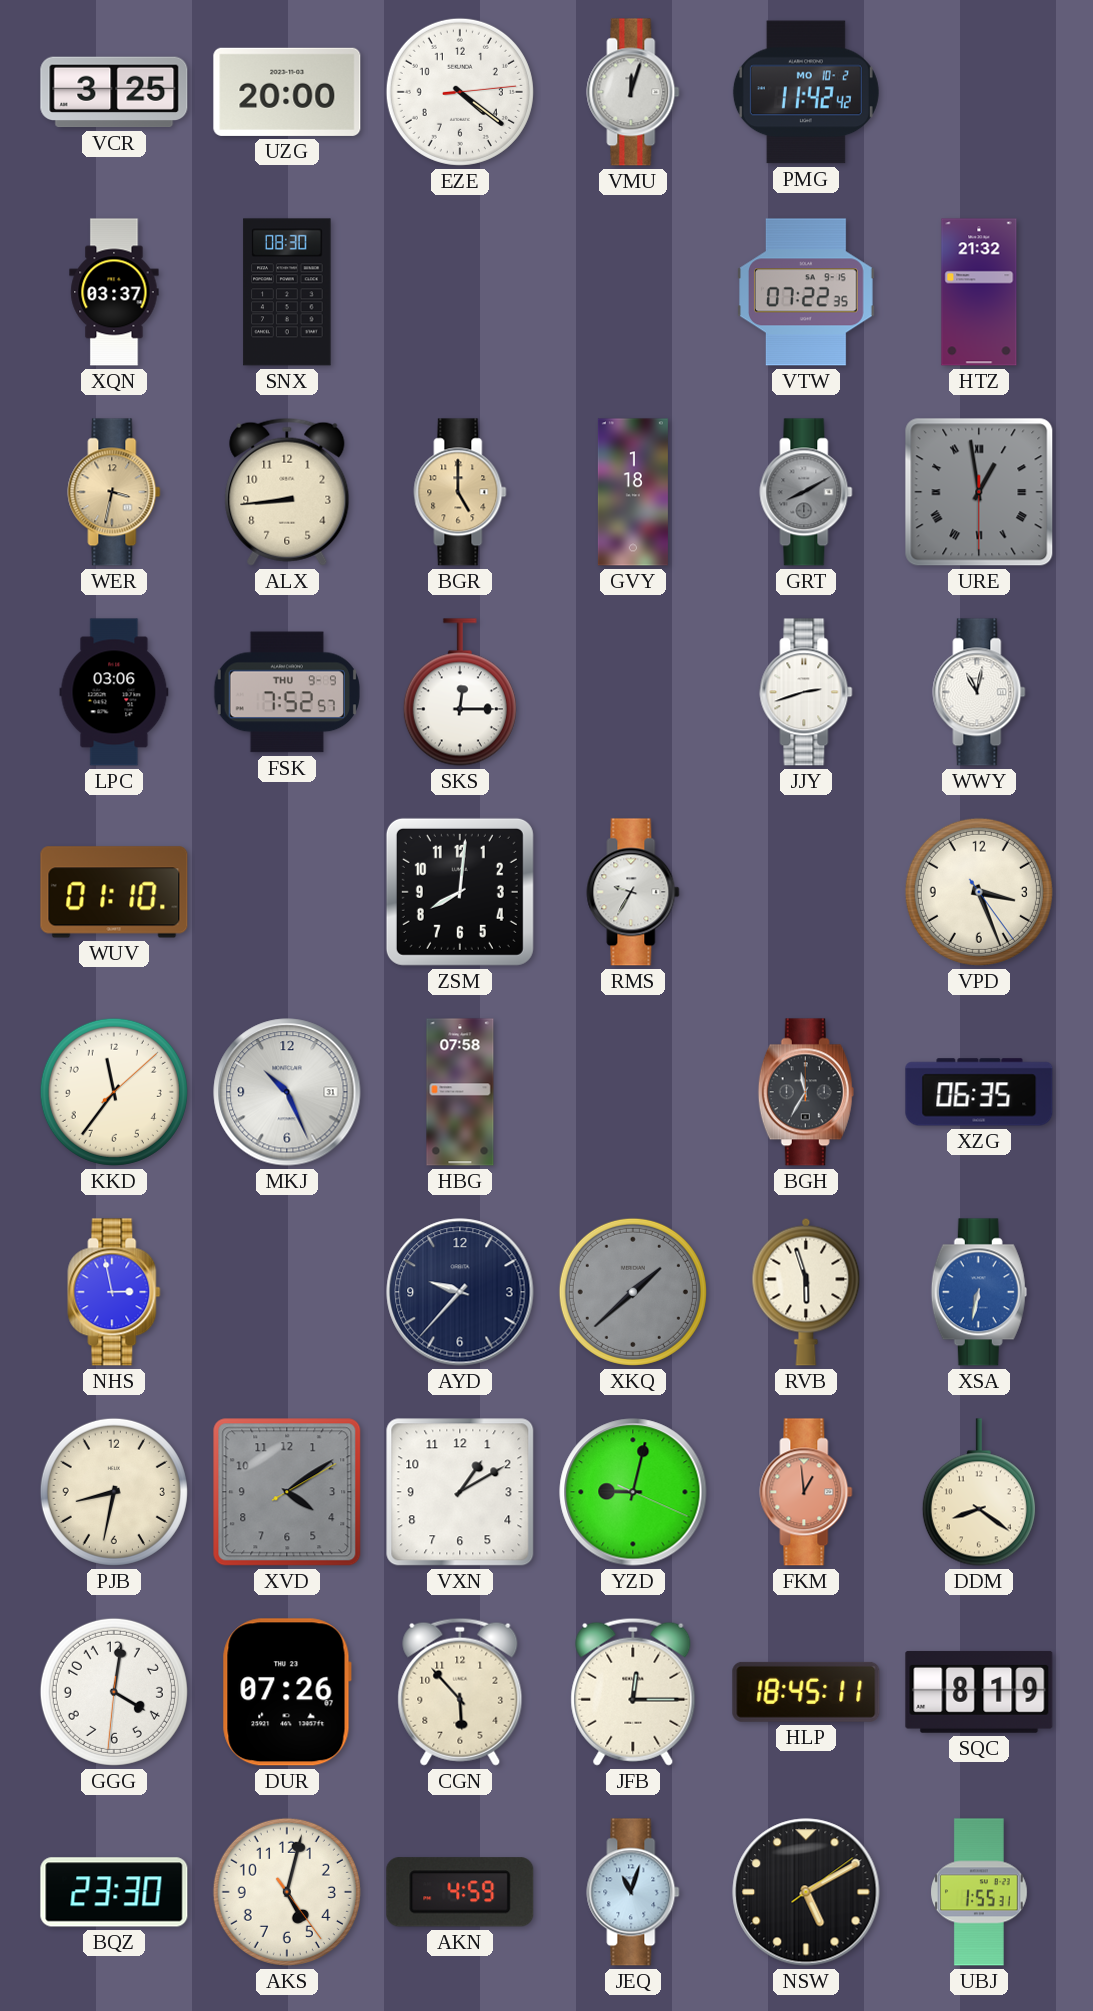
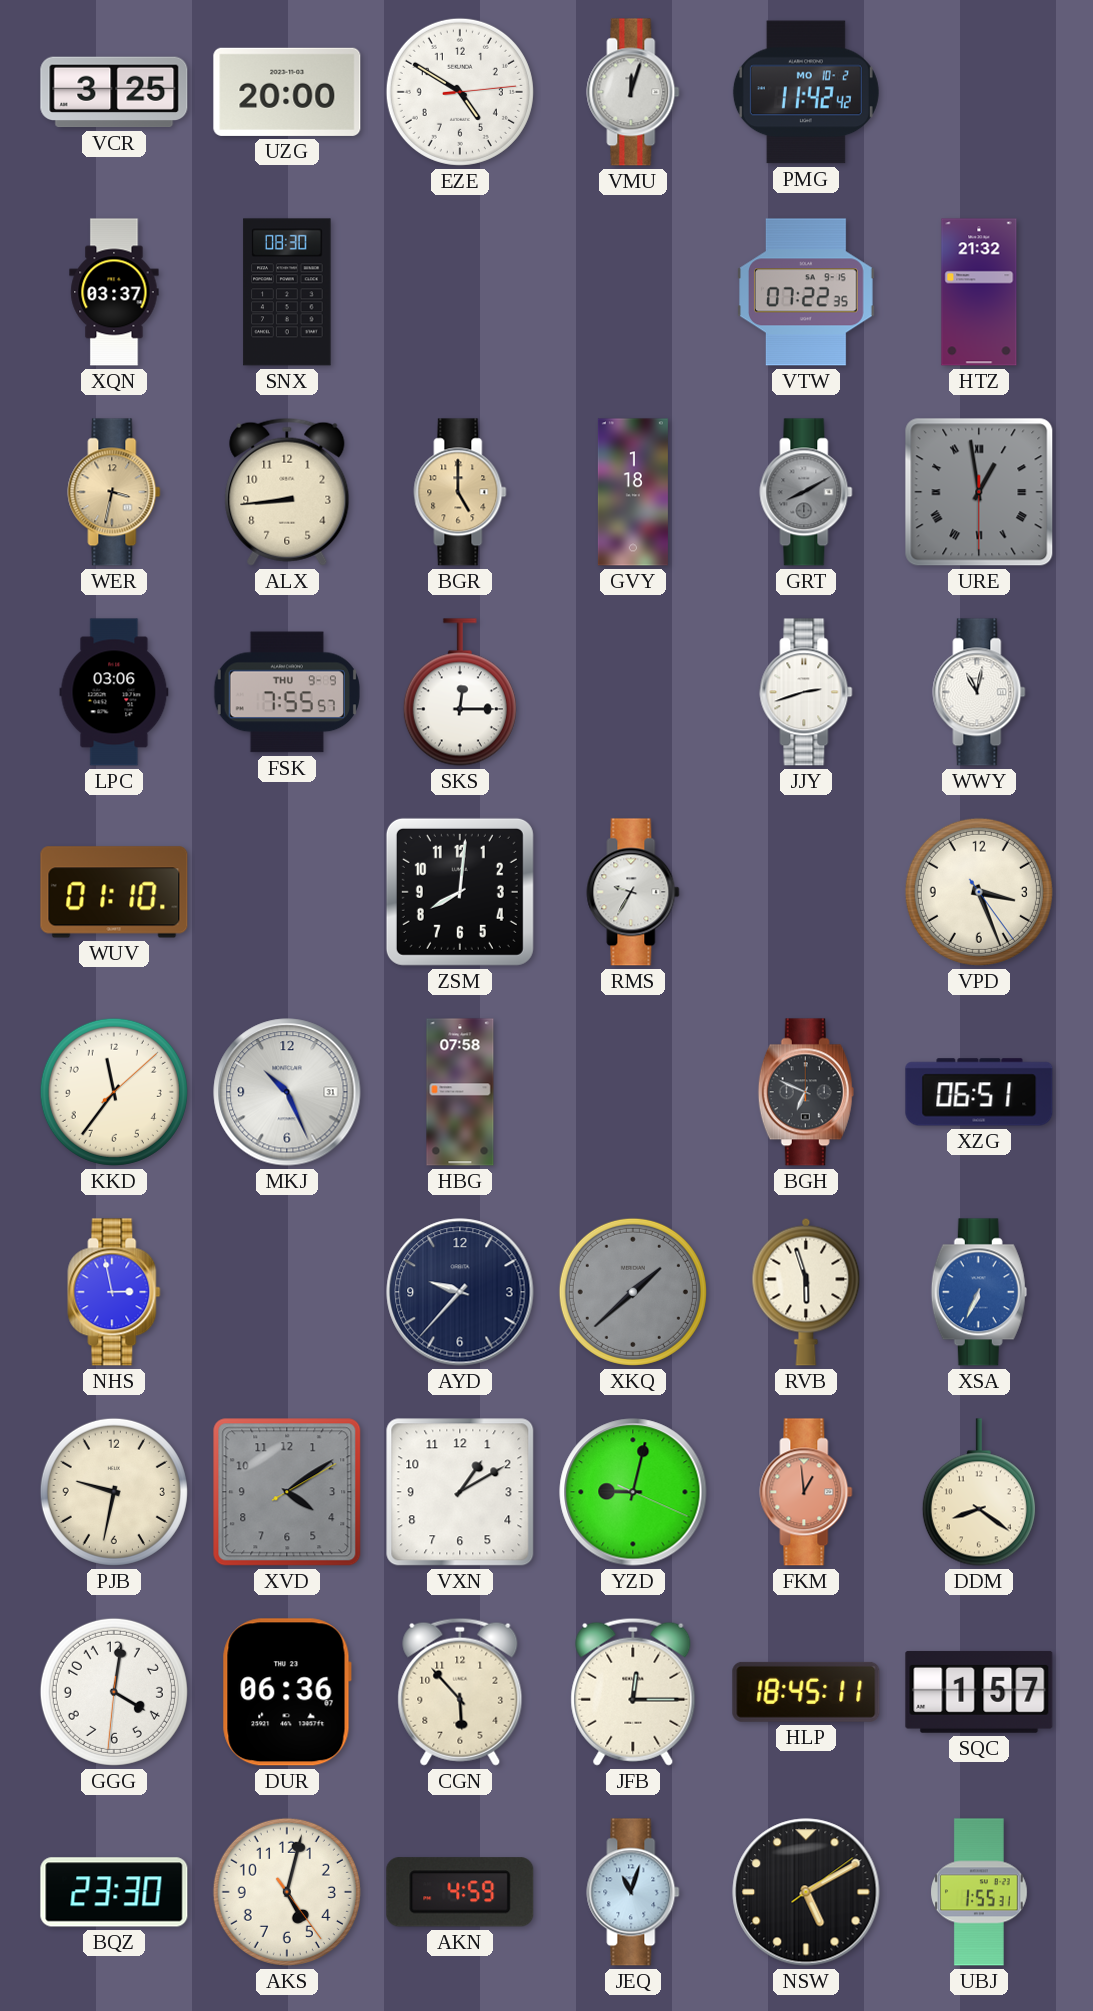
EZE: 4:21 -> 4:50 (460, 92)
FSK: 7:52 -> 7:55 (287, 692)
BGH: 11:35 -> 6:49 (806, 1092)
XZG: 06:35 -> 06:51 (979, 1092)
XSA: 6:32 -> 6:34 (979, 1292)
PJB: 8:32 -> 9:32 (114, 1492)
DUR: 07:26 -> 06:36 (287, 1692)
SQC: 8:19 -> 1:57 (979, 1692)
